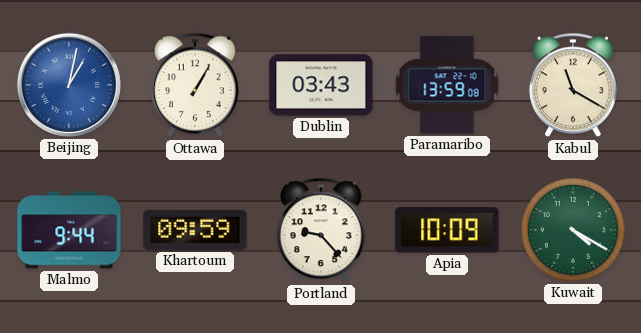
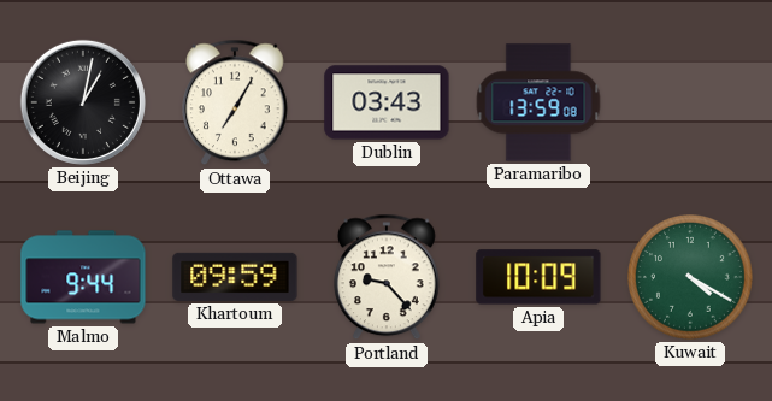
Beijing dial: blue -> black (83, 102)
Ottawa: 1:05 -> 7:05 (236, 102)
Kabul: 11:20 -> none (574, 85)
